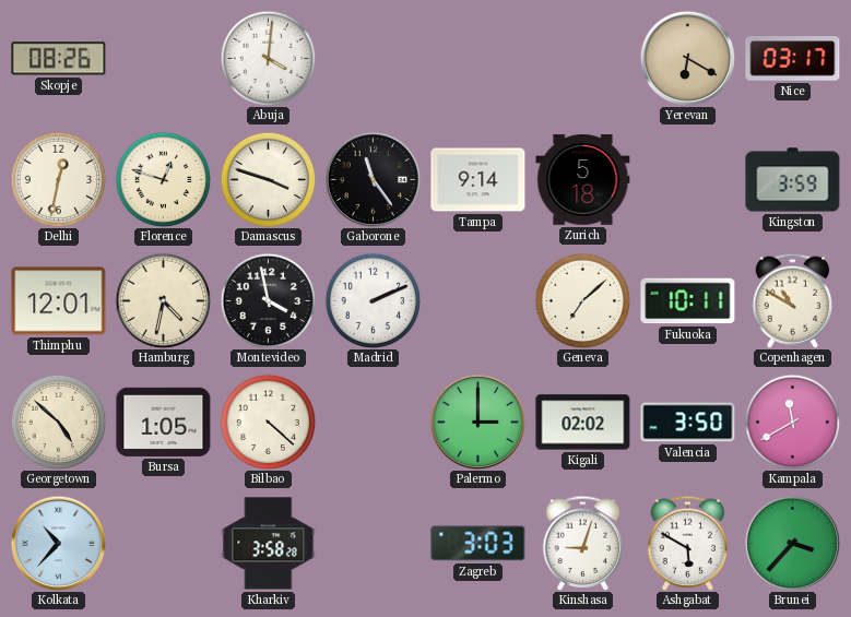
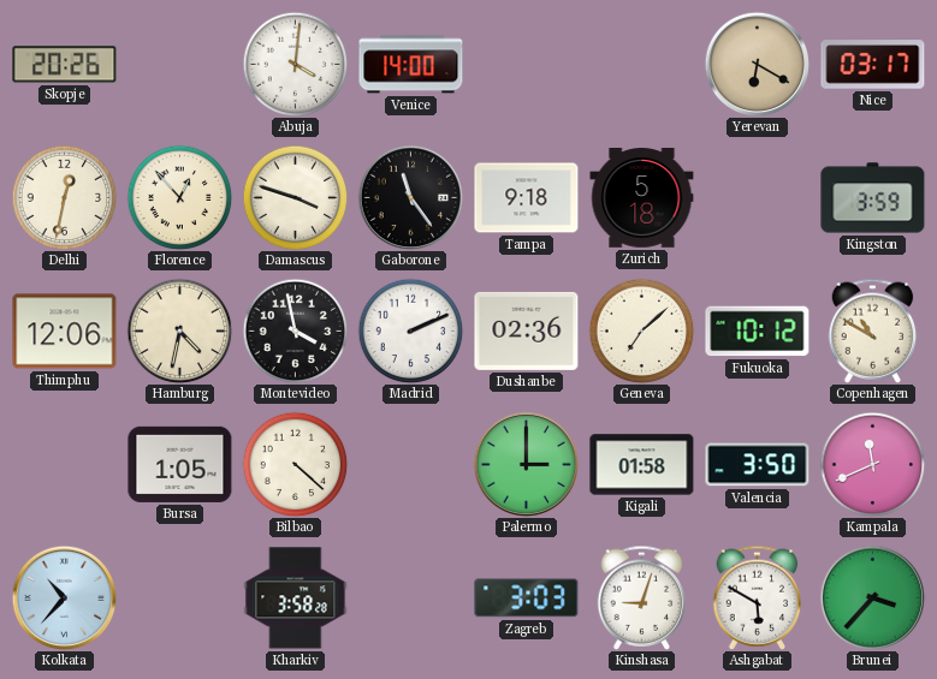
Skopje: 08:26 -> 20:26 (65, 65)
Venice: none -> 14:00 (411, 65)
Florence: 12:48 -> 12:53 (179, 197)
Tampa: 9:14 -> 9:18 (527, 198)
Thimphu: 12:01 -> 12:06 (65, 332)
Dushanbe: none -> 02:36 (527, 330)
Fukuoka: 10:11 -> 10:12 (758, 332)
Georgetown: 4:52 -> none (58, 422)
Kigali: 02:02 -> 01:58 (642, 465)
Kampala: 11:40 -> 11:41 (872, 464)
